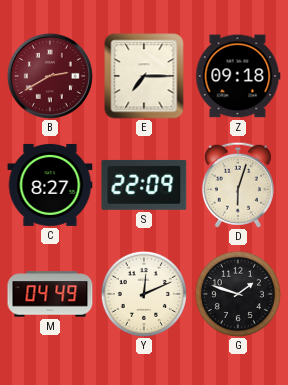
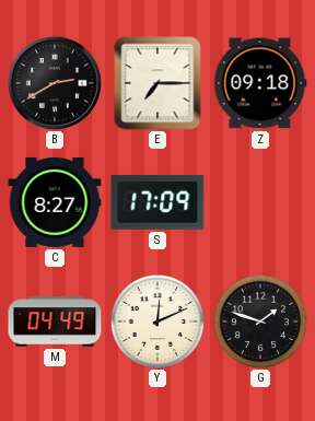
B dial: burgundy -> black (55, 83)
S: 22:09 -> 17:09 (157, 202)
D: 6:03 -> none (238, 185)
